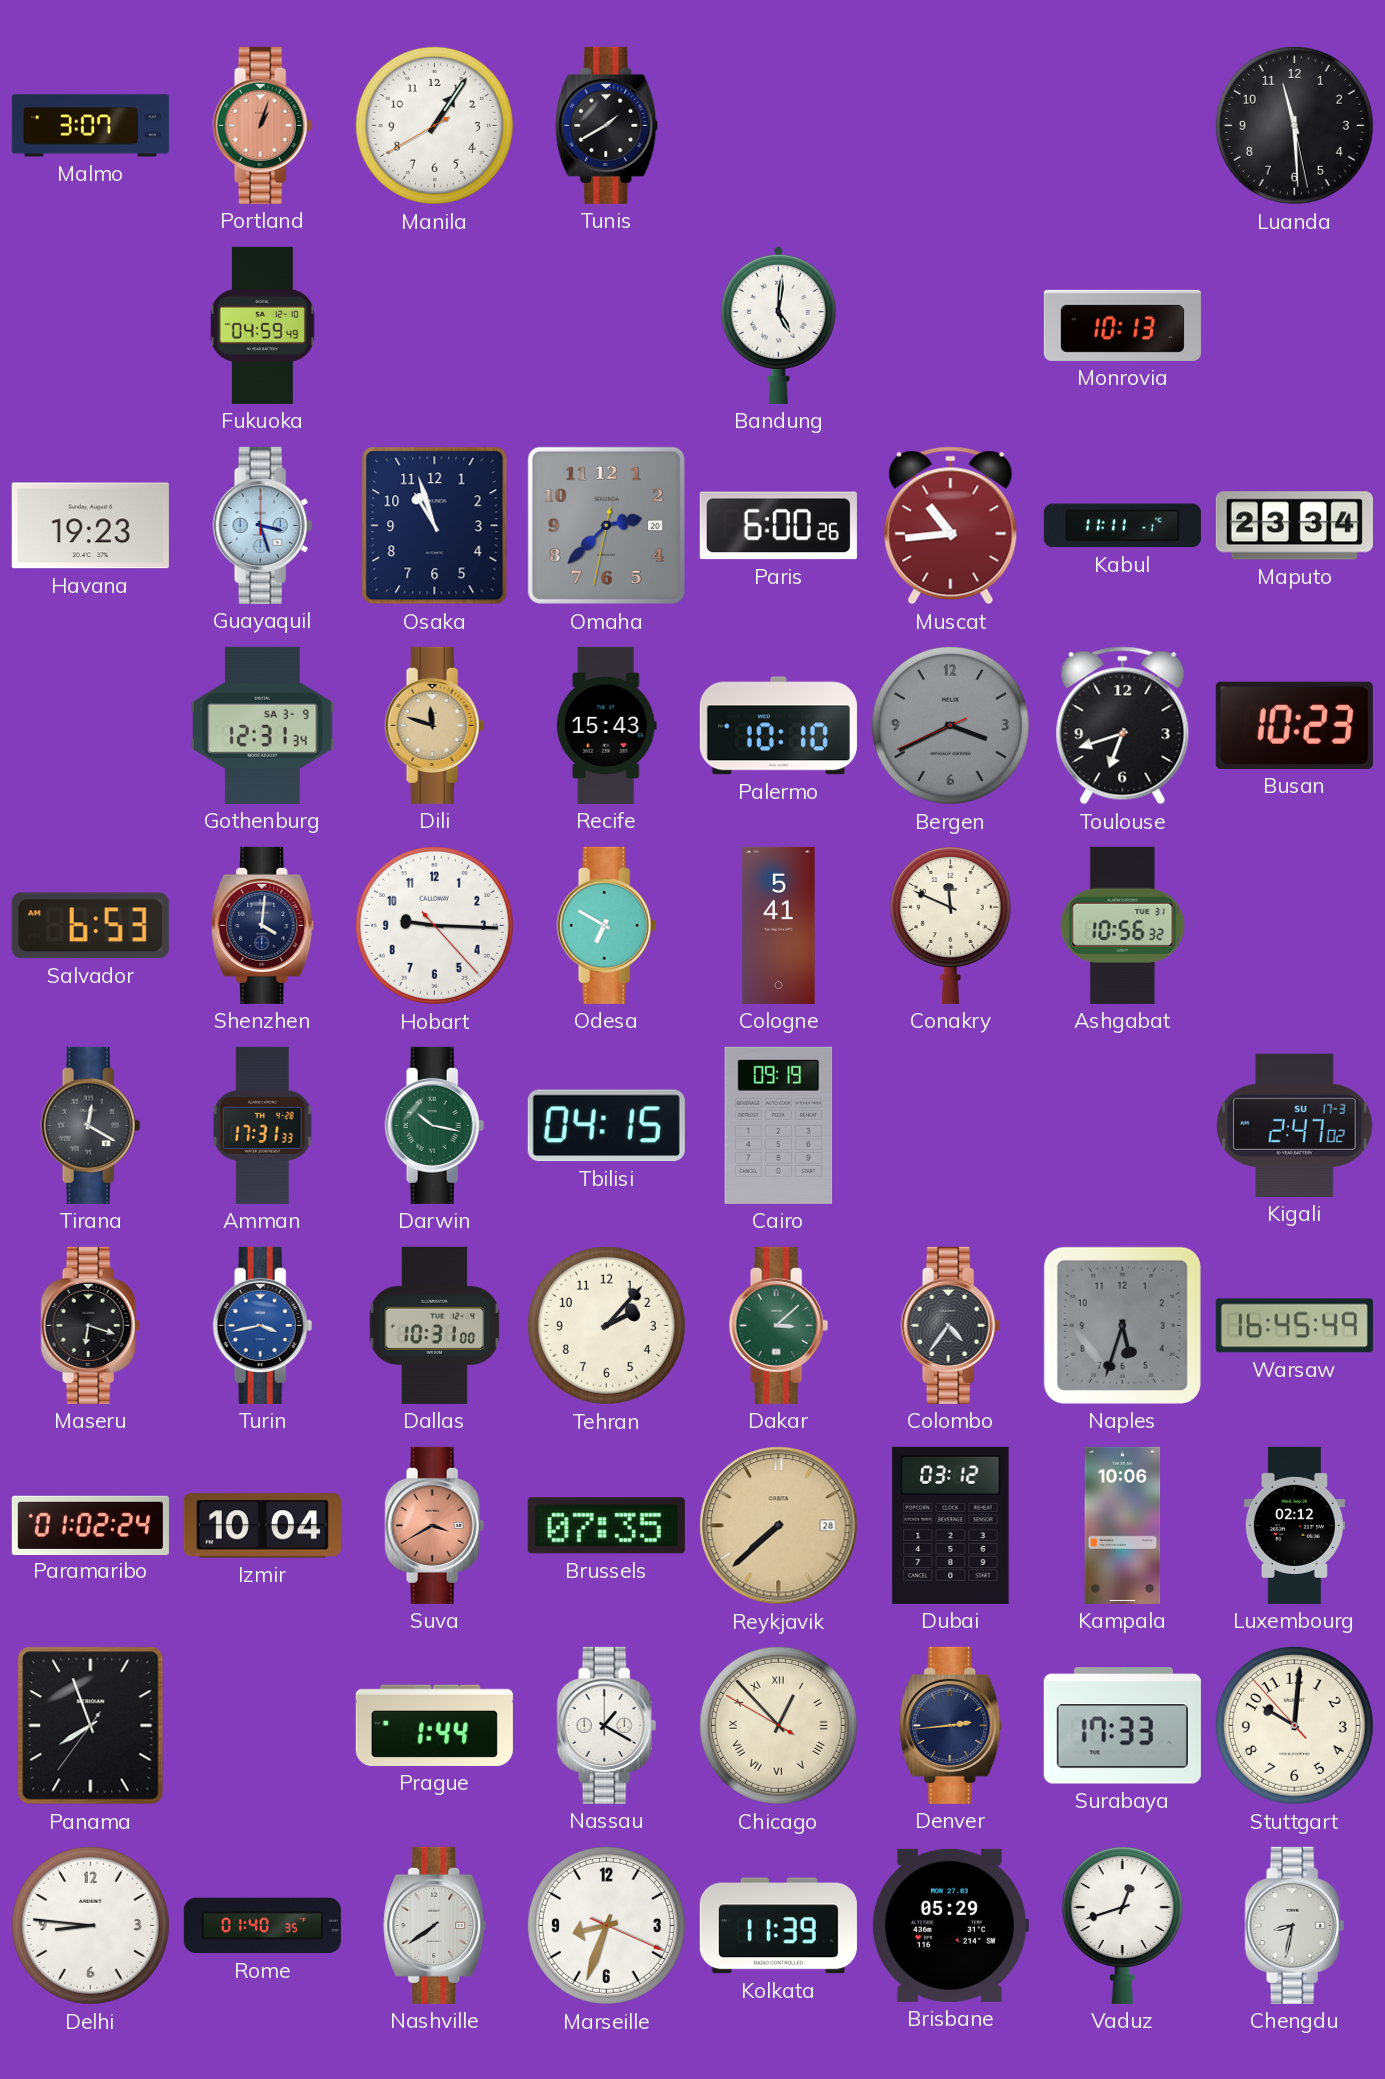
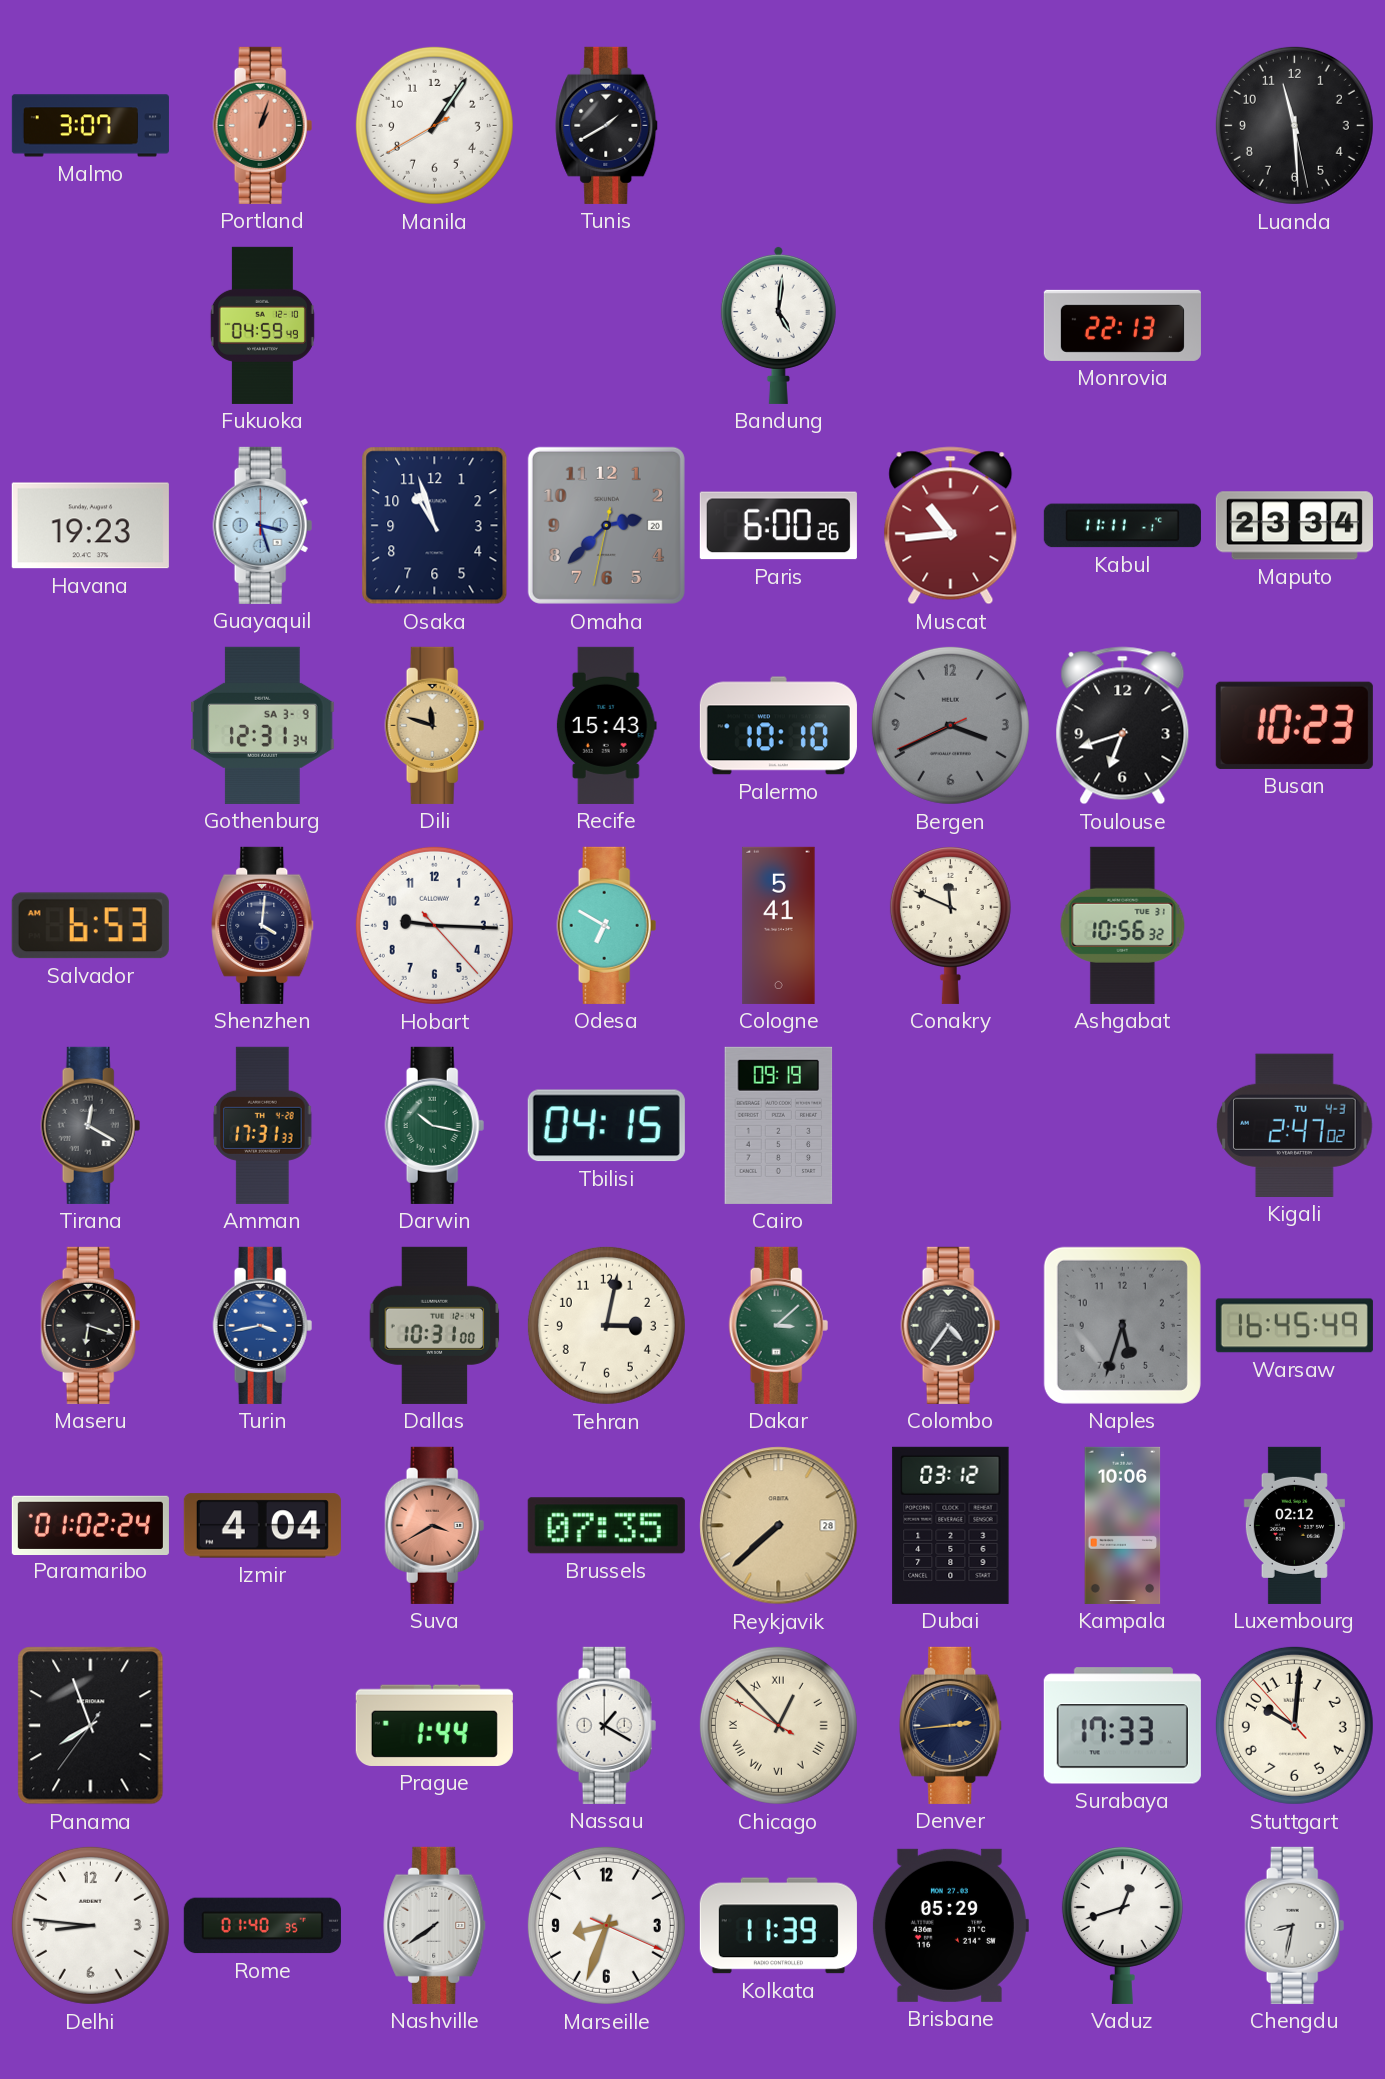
Monrovia: 10:13 -> 22:13 (1122, 325)
Kigali date: SU 17-3 -> TU 4-3 (1295, 1125)
Tehran: 2:07 -> 3:02 (606, 1325)
Izmir: 10:04 -> 4:04 (262, 1526)
